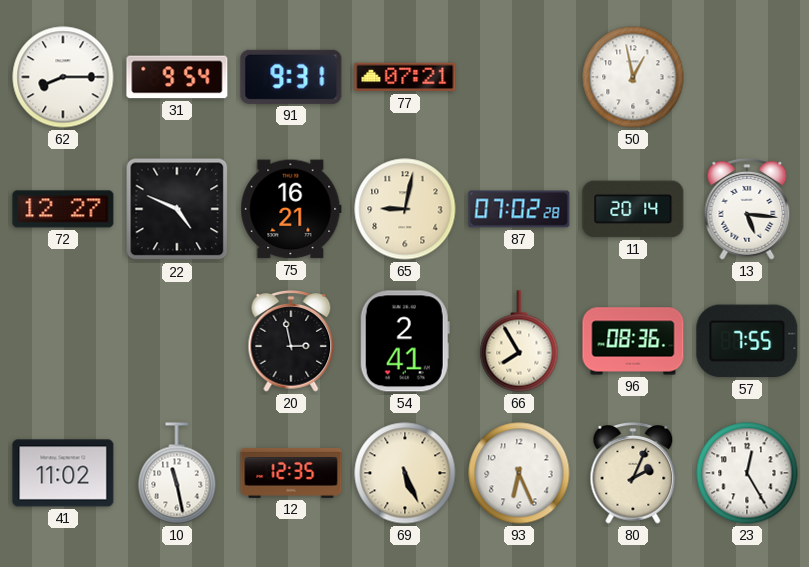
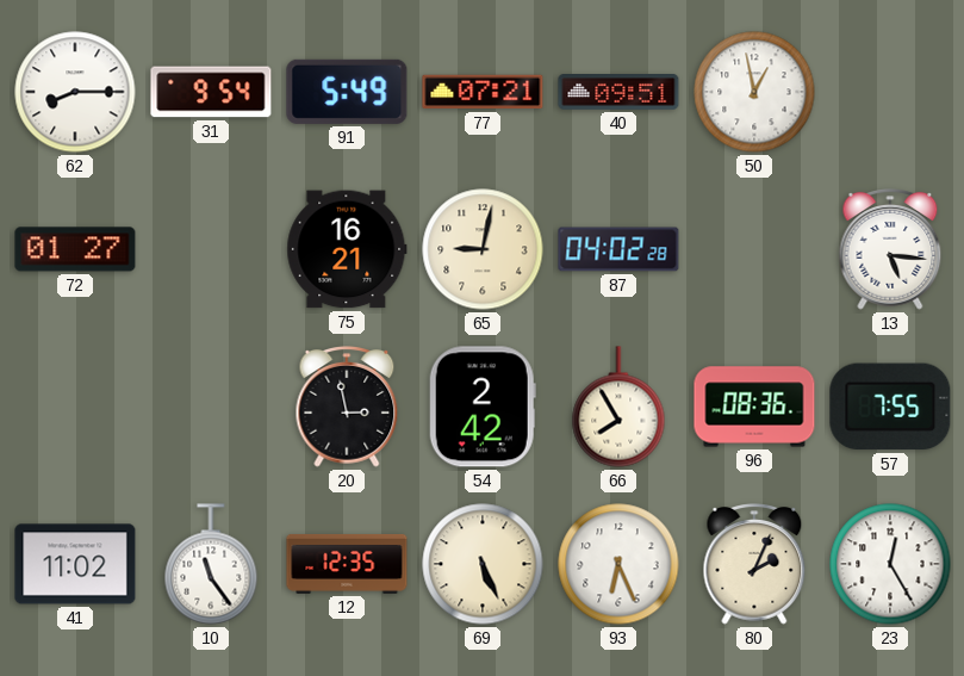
91: 9:31 -> 5:49 (347, 92)
40: none -> 09:51 (618, 93)
72: 12:27 -> 01:27 (75, 249)
22: 4:49 -> none (177, 209)
87: 07:02 -> 04:02 (618, 249)
11: 20:14 -> none (633, 209)
54: 2:41 -> 2:42 (483, 407)
10: 11:28 -> 11:24 (211, 564)
